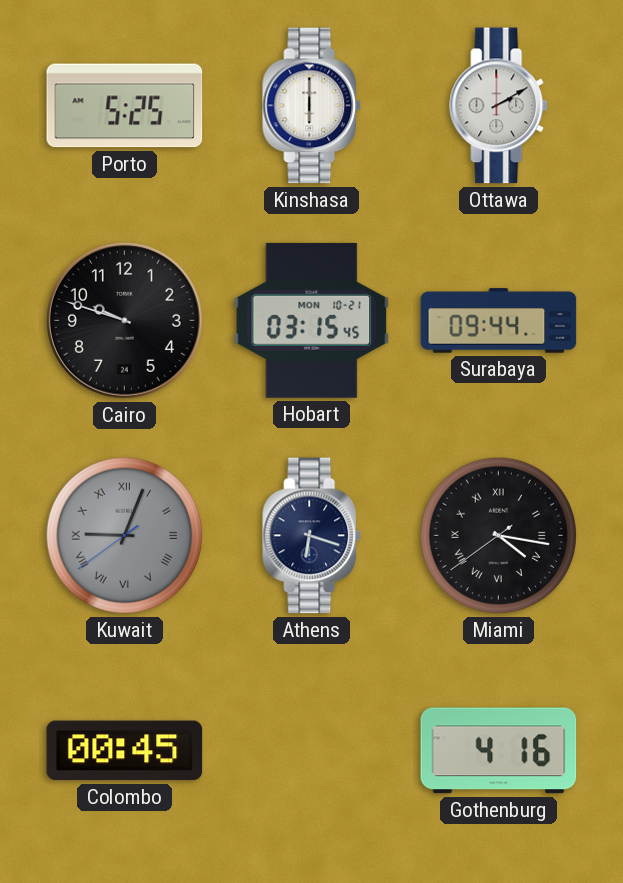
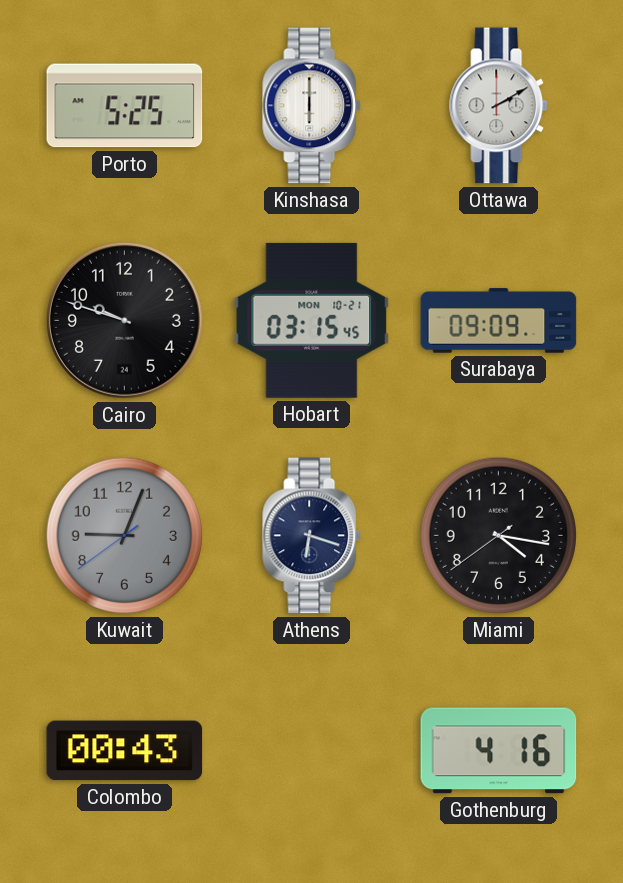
Surabaya: 09:44 -> 09:09 (499, 321)
Kuwait numerals: Roman -> Arabic (124, 535)
Miami numerals: Roman -> Arabic (498, 535)
Colombo: 00:45 -> 00:43 (125, 751)
